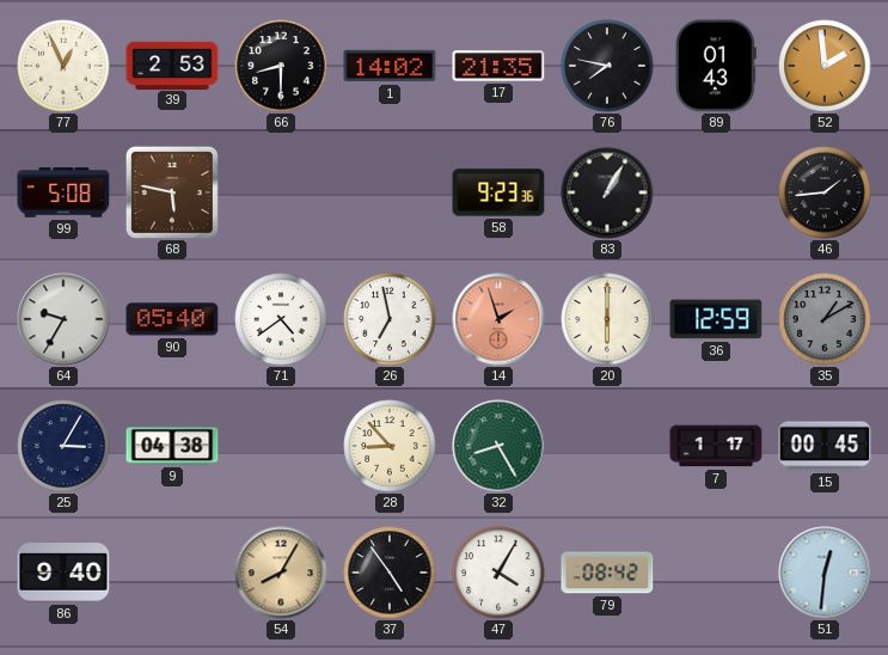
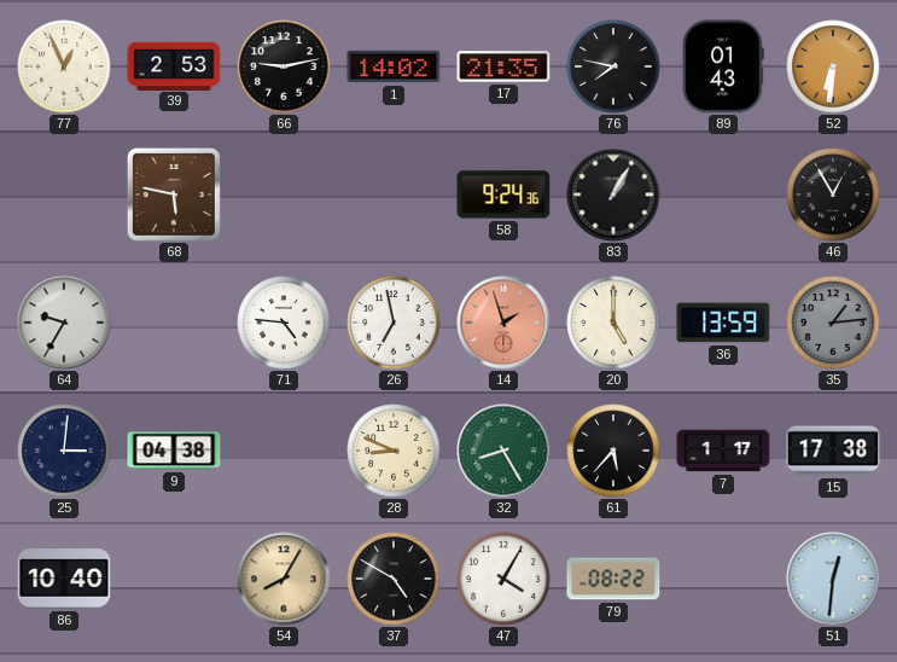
66: 8:30 -> 9:13 (284, 66)
52: 1:59 -> 6:31 (833, 66)
99: 5:08 -> none (63, 192)
58: 9:23 -> 9:24 (503, 194)
46: 1:44 -> 12:55 (833, 194)
90: 05:40 -> none (172, 319)
71: 4:39 -> 4:46 (284, 323)
20: 6:00 -> 5:00 (613, 323)
36: 12:59 -> 13:59 (723, 323)
35: 1:10 -> 1:14 (833, 323)
25: 3:05 -> 3:01 (64, 451)
28: 8:53 -> 8:49 (394, 451)
61: none -> 5:37 (613, 451)
15: 00:45 -> 17:38 (833, 451)
86: 9:40 -> 10:40 (64, 579)
37: 4:54 -> 4:50 (394, 579)
79: 08:42 -> 08:22 (613, 579)
